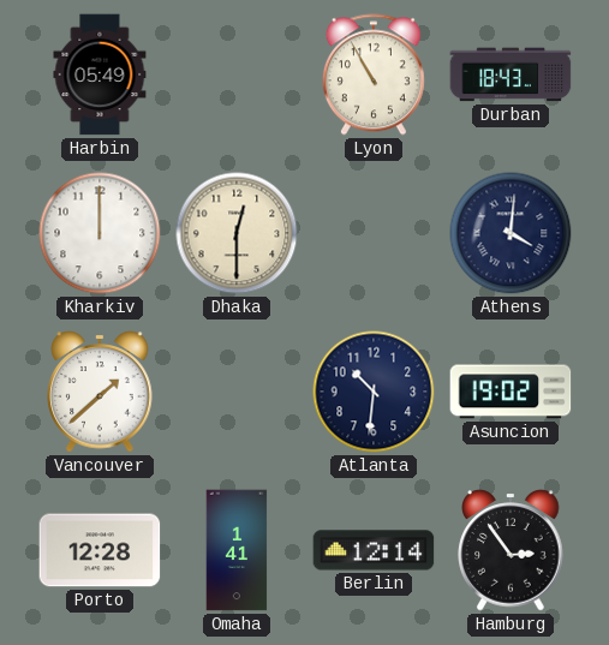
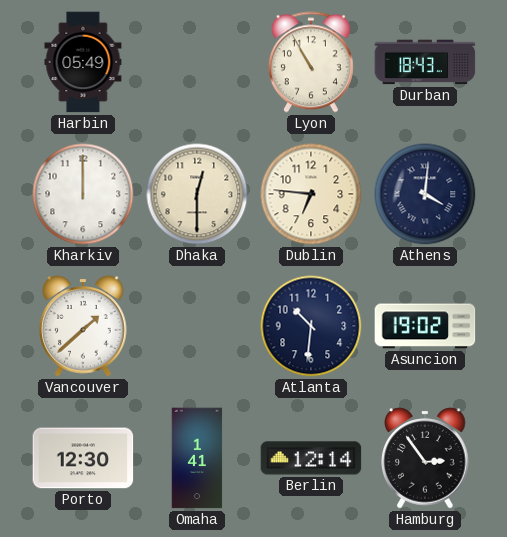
Dublin: none -> 6:46 (311, 194)
Porto: 12:28 -> 12:30 (83, 458)
